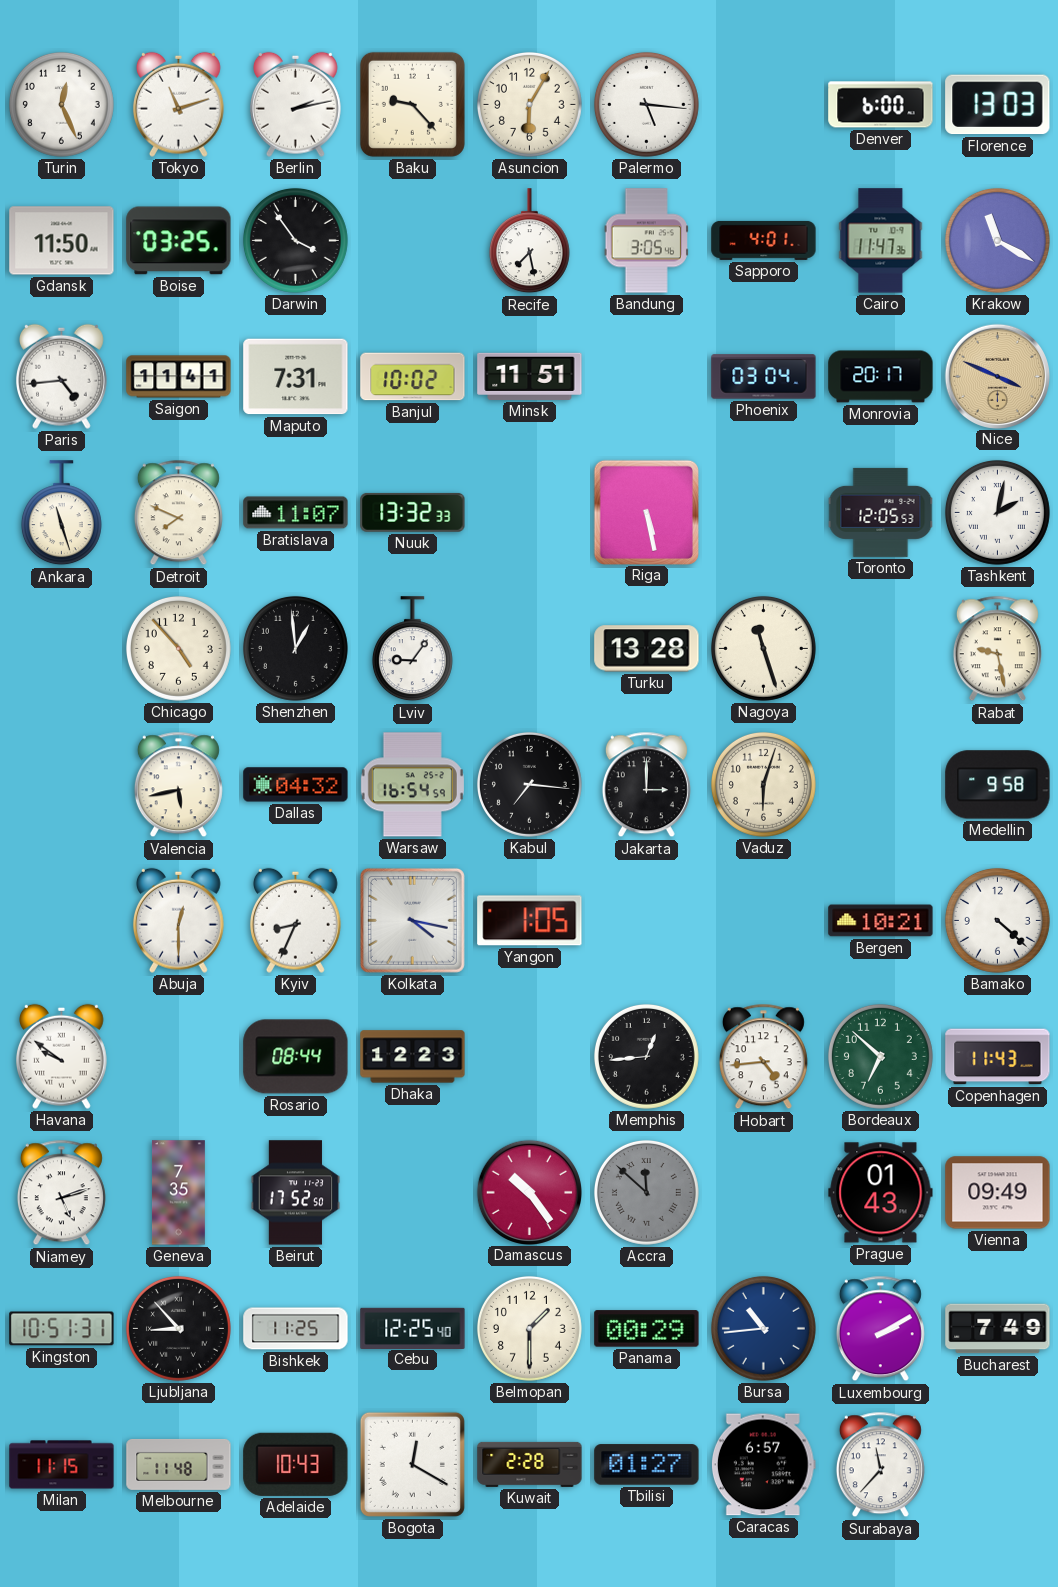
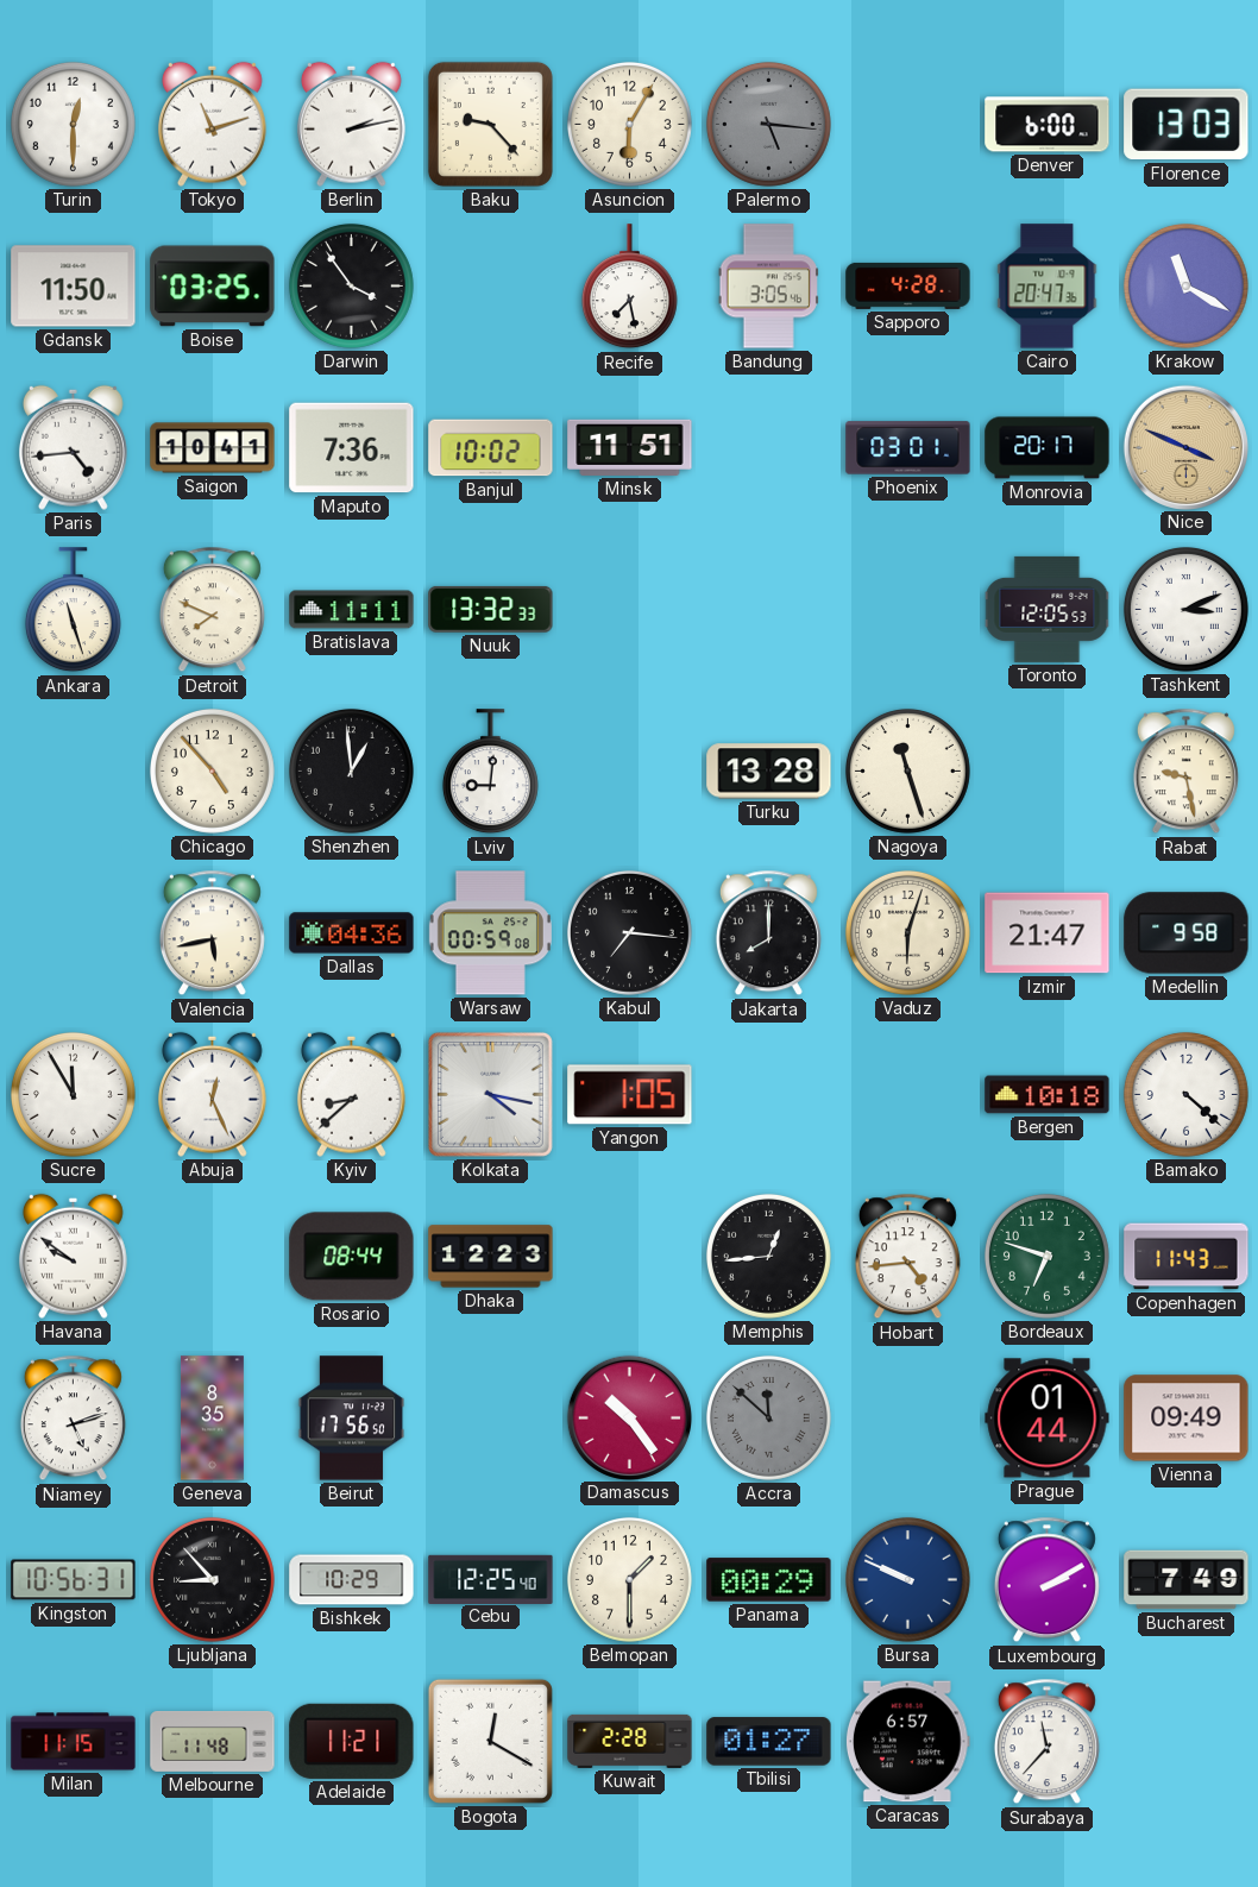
Turin: 12:26 -> 12:30 (73, 124)
Palermo dial: white -> grey (768, 124)
Sapporo: 4:01 -> 4:28 (908, 285)
Cairo: 11:47 -> 20:47 (1048, 287)
Saigon: 11:41 -> 10:41 (213, 448)
Maputo: 7:31 -> 7:36 (352, 448)
Phoenix: 03:04 -> 03:01 (908, 448)
Bratislava: 11:07 -> 11:11 (352, 610)
Riga: 5:28 -> none (646, 512)
Tashkent: 2:02 -> 3:11 (1185, 609)
Lviv: 9:06 -> 9:01 (490, 772)
Dallas: 04:32 -> 04:36 (352, 933)
Warsaw: 16:54 -> 00:59 (490, 933)
Jakarta: 3:00 -> 8:00 (768, 933)
Izmir: none -> 21:47 (1048, 933)
Sucre: none -> 11:55 (73, 1094)
Abuja: 12:30 -> 12:26 (212, 1094)
Kyiv: 8:34 -> 8:38 (351, 1094)
Bergen: 10:21 -> 10:18 (1048, 1095)
Bordeaux: 6:52 -> 6:48 (1046, 1256)
Geneva: 7:35 -> 8:35 (212, 1419)
Beirut: 17:52 -> 17:56 (352, 1419)
Prague: 01:43 -> 01:44 (1048, 1419)
Kingston: 10:51 -> 10:56 (74, 1580)
Bishkek: 11:25 -> 10:29 (352, 1580)
Bursa: 10:44 -> 9:49 (907, 1579)
Adelaide: 10:43 -> 11:21 (352, 1741)
